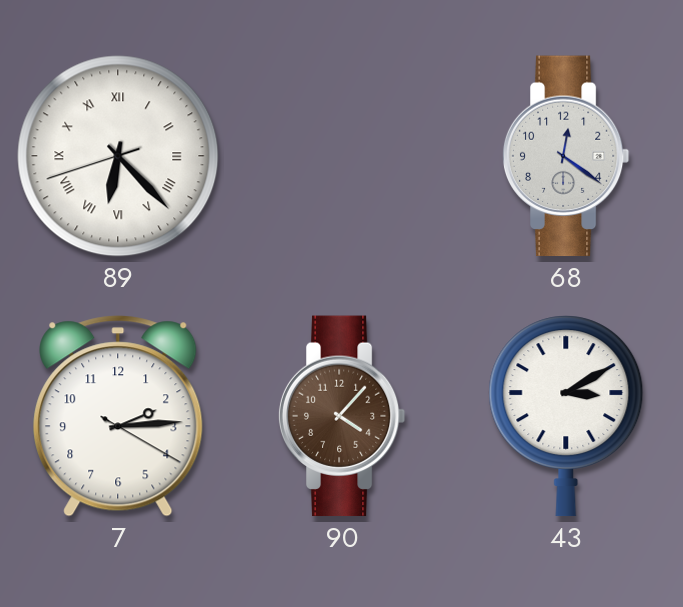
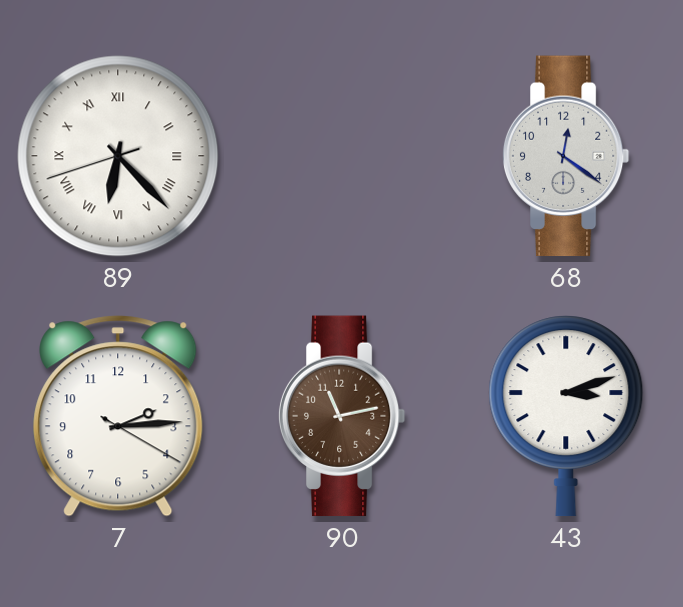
90: 4:07 -> 11:13 (342, 416)
43: 3:10 -> 3:12 (566, 416)
